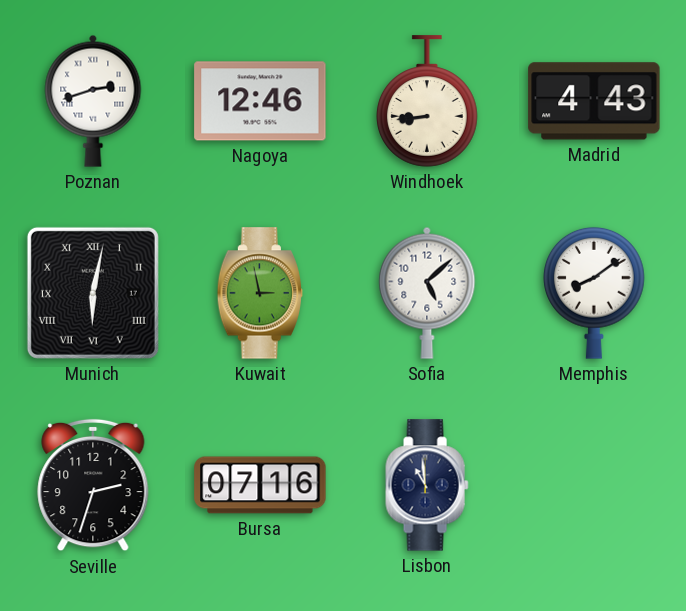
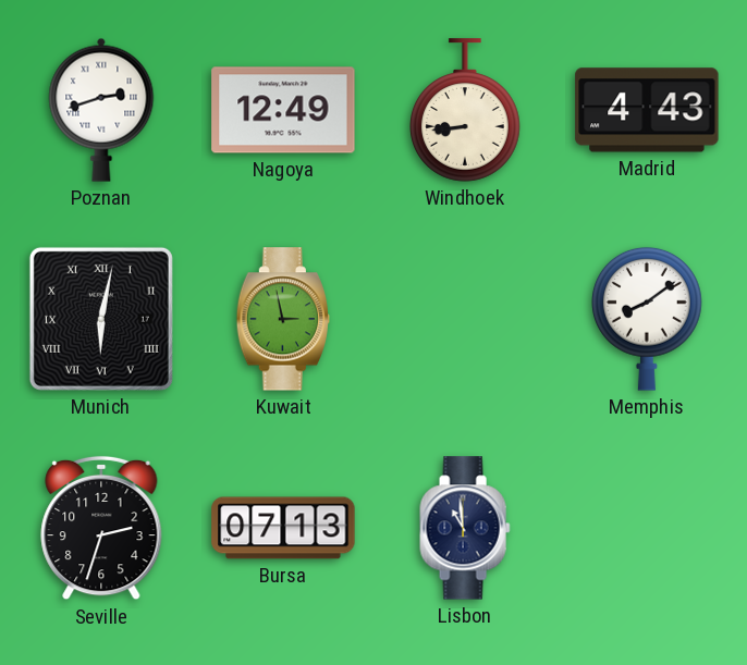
Nagoya: 12:46 -> 12:49 (283, 110)
Sofia: 5:08 -> none (427, 293)
Bursa: 07:16 -> 07:13 (283, 528)
